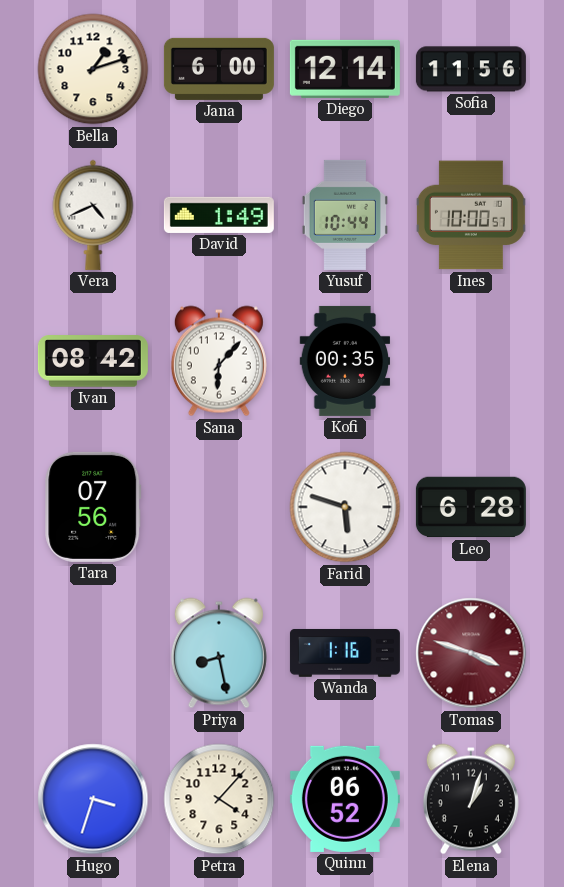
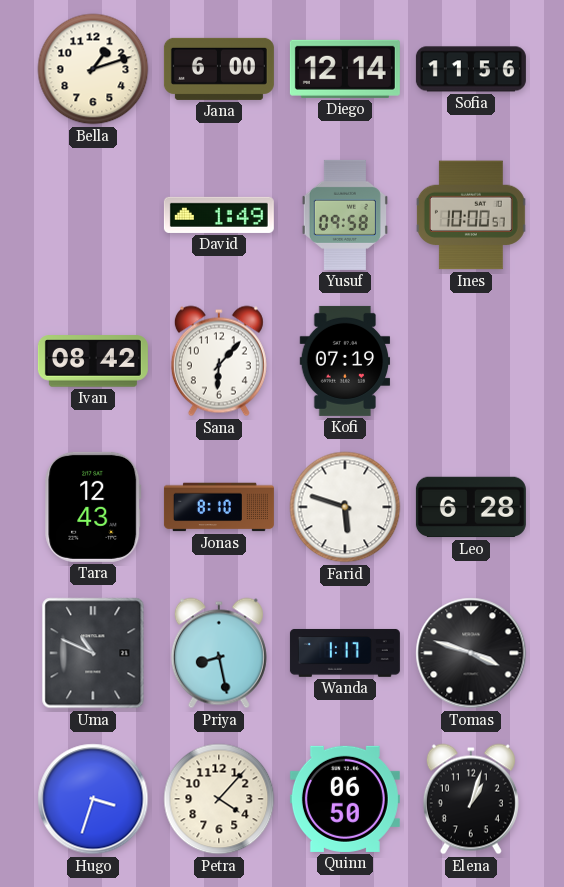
Vera: 4:41 -> none (93, 215)
Yusuf: 10:44 -> 09:58 (345, 215)
Kofi: 00:35 -> 07:19 (345, 361)
Tara: 07:56 -> 12:43 (93, 507)
Jonas: none -> 8:10 (219, 507)
Uma: none -> 10:49 (93, 653)
Wanda: 1:16 -> 1:17 (345, 653)
Tomas dial: burgundy -> black (471, 653)
Quinn: 06:52 -> 06:50 (345, 799)
